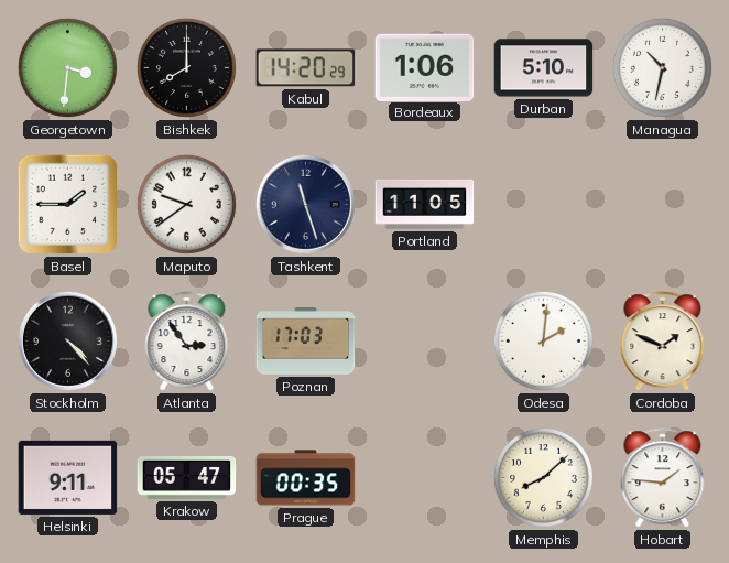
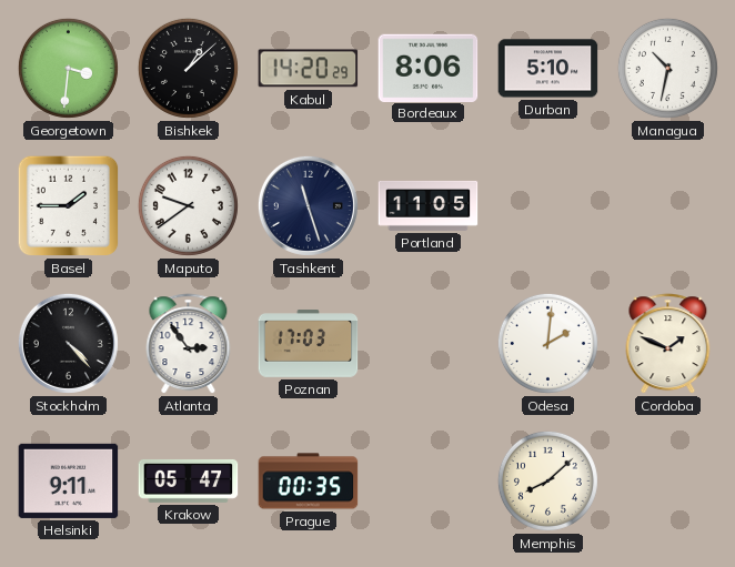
Bishkek: 8:00 -> 1:08 (188, 68)
Bordeaux: 1:06 -> 8:06 (429, 68)
Hobart: 1:46 -> none (663, 478)
